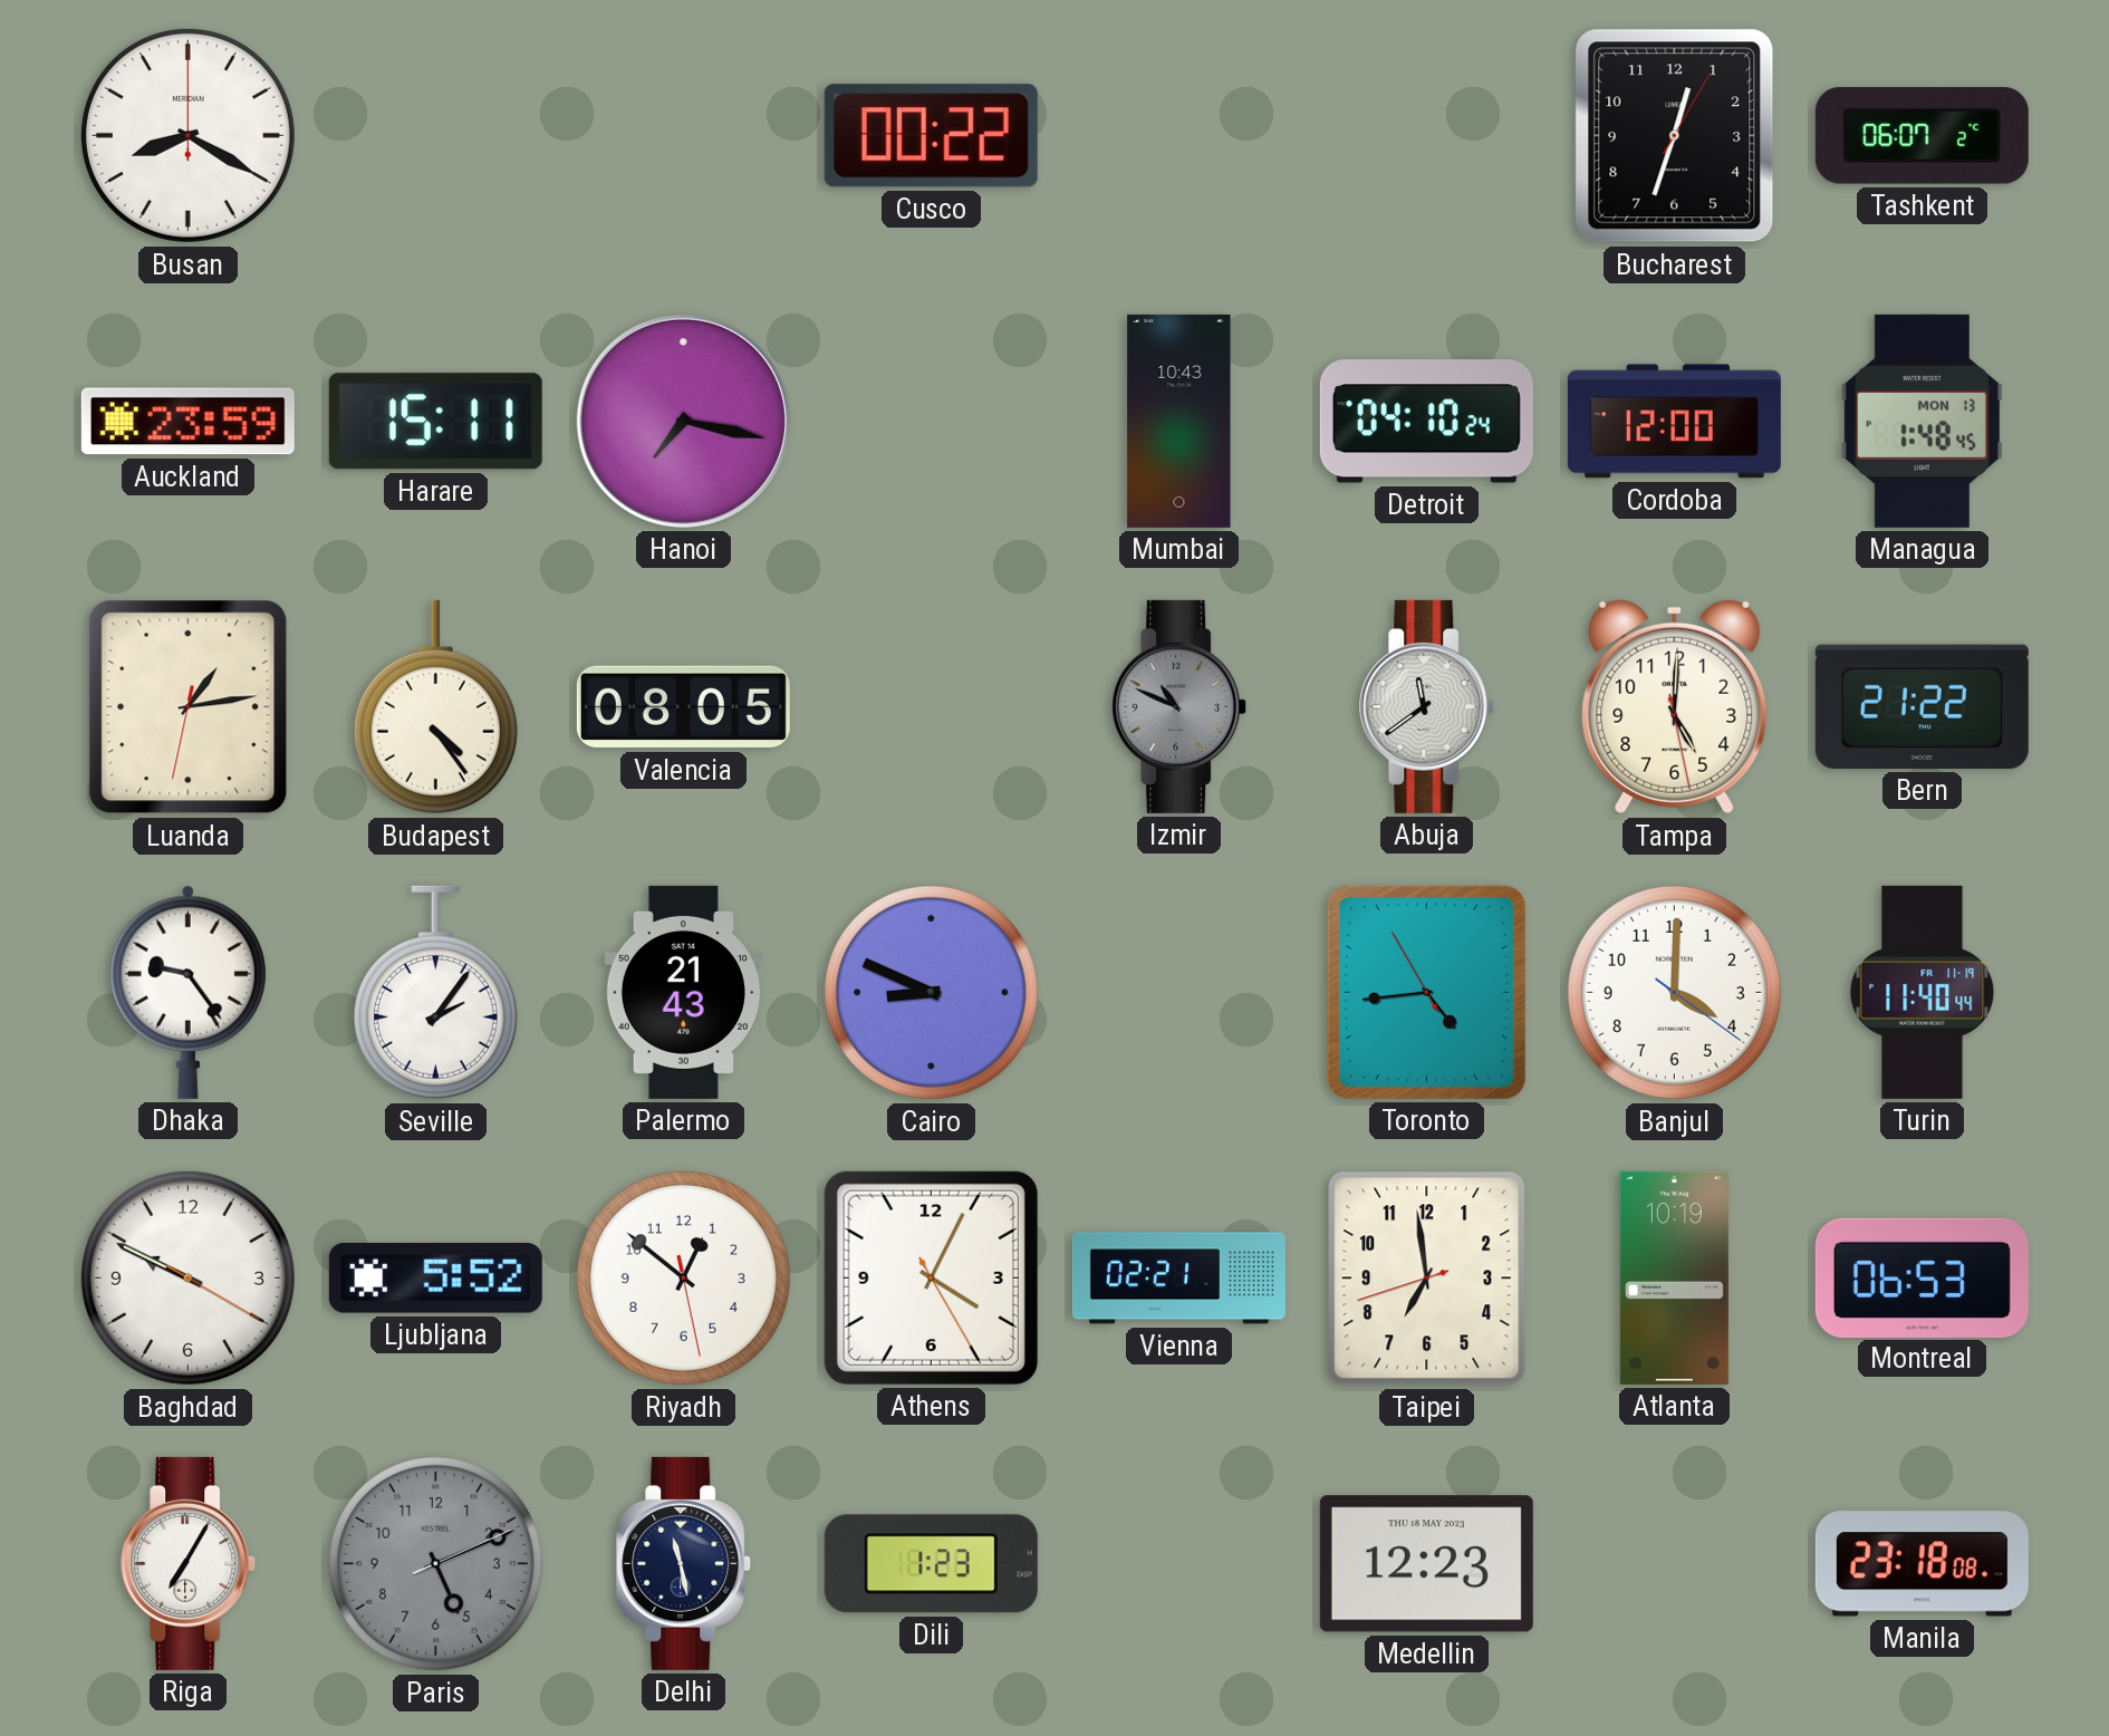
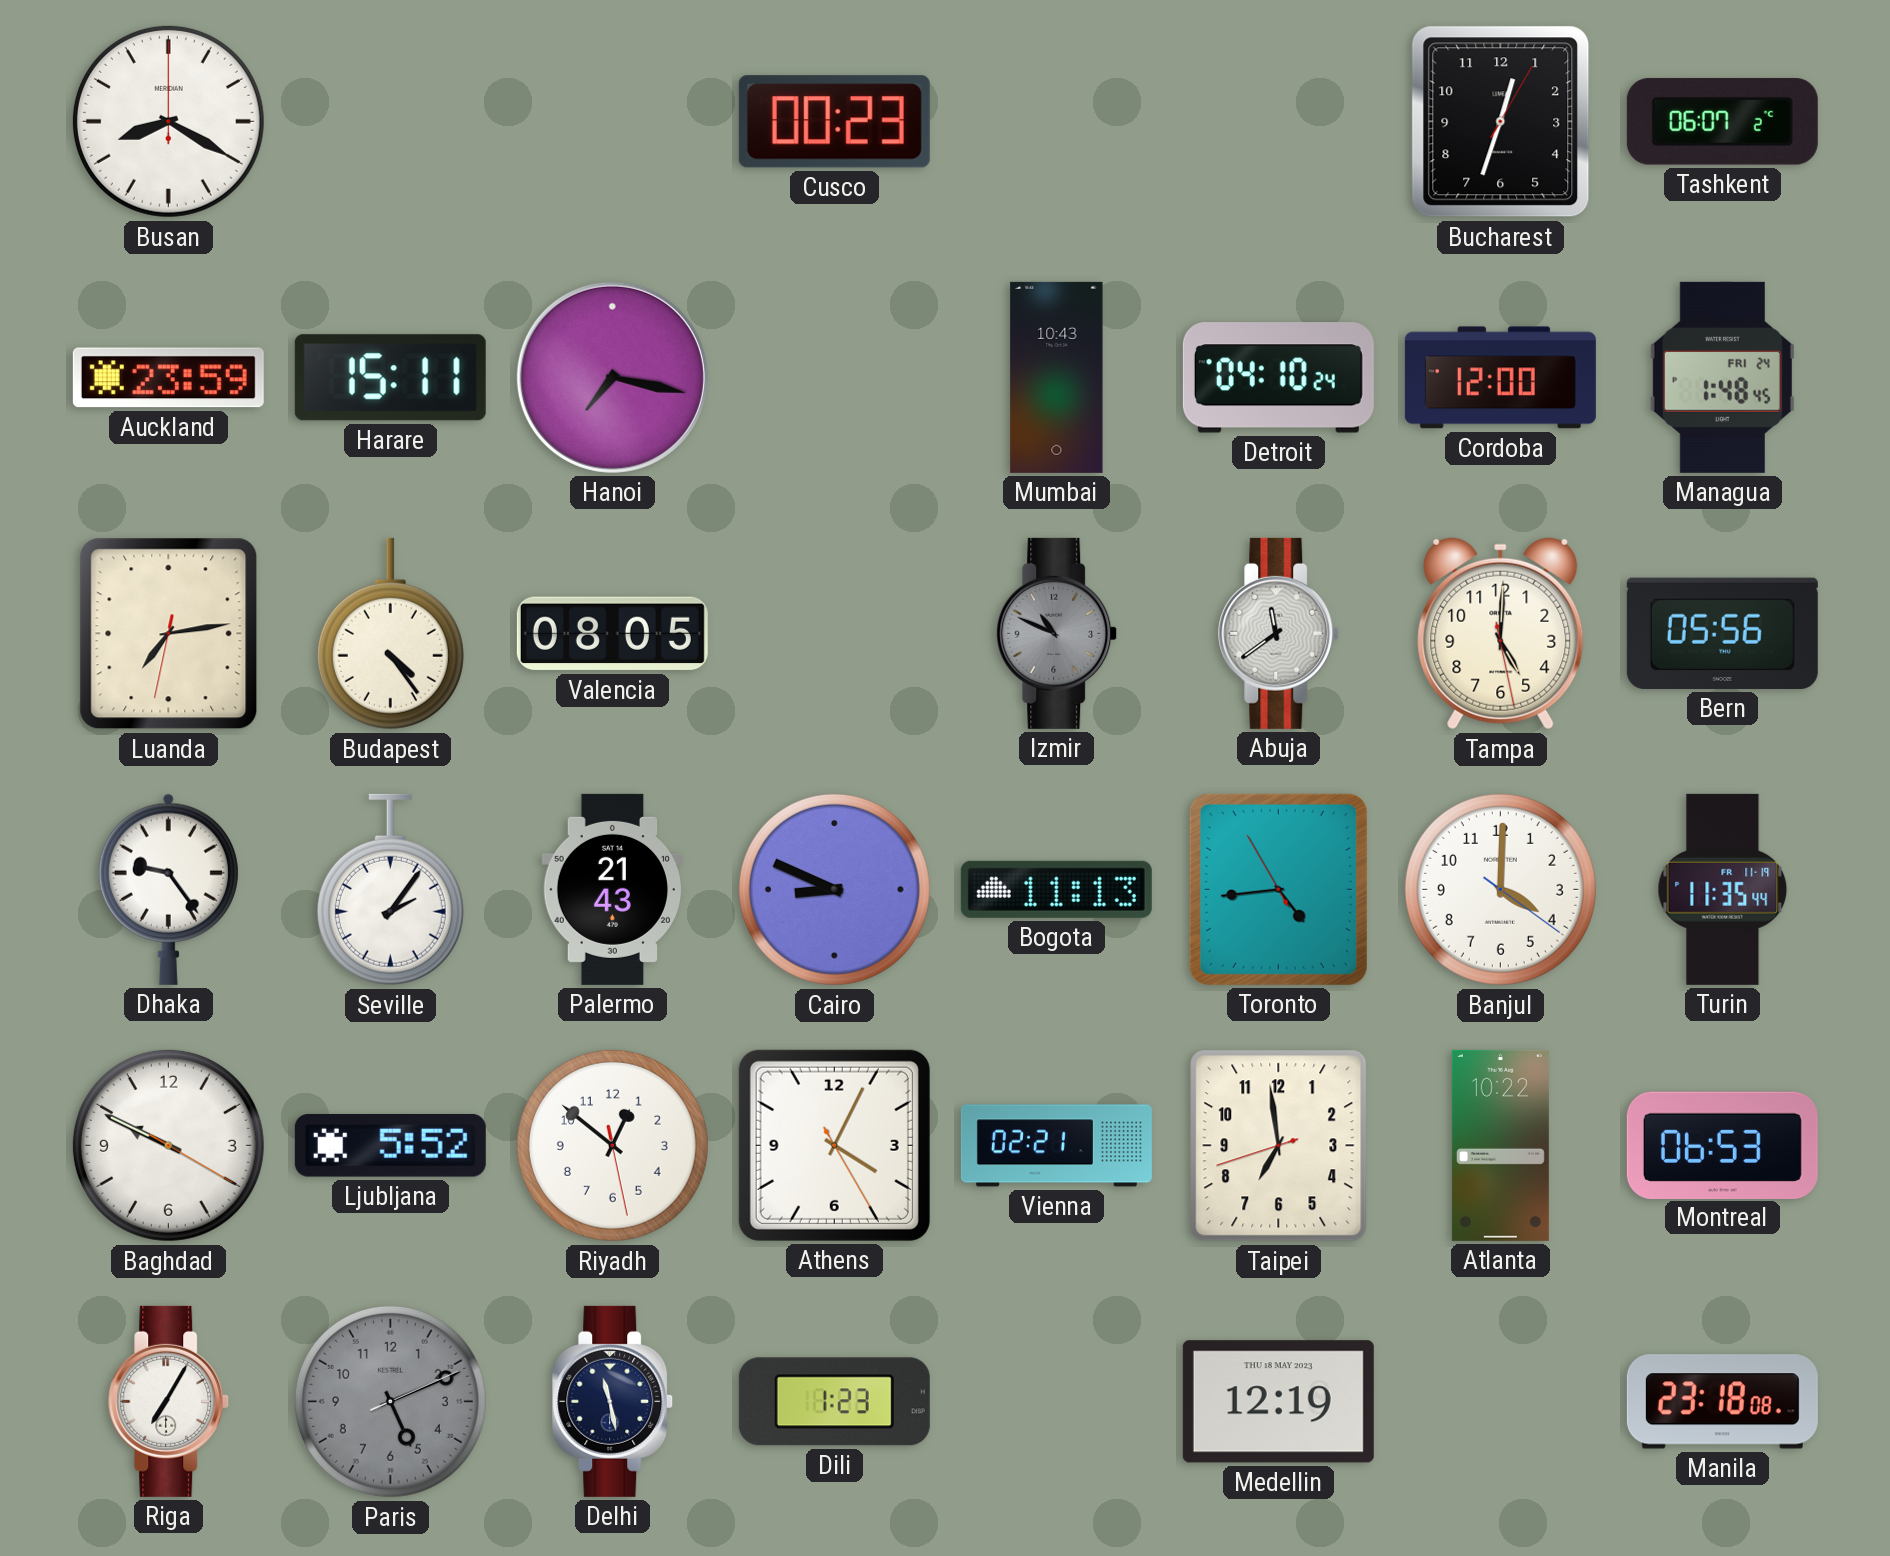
Cusco: 00:22 -> 00:23 (834, 122)
Managua date: MON 13 -> FRI 24 (1722, 377)
Luanda: 1:13 -> 7:13 (169, 634)
Bern: 21:22 -> 05:56 (1722, 633)
Bogota: none -> 11:13 (1056, 889)
Turin: 11:40 -> 11:35 (1723, 889)
Atlanta: 10:19 -> 10:22 (1500, 1145)
Medellin: 12:23 -> 12:19 (1278, 1402)
